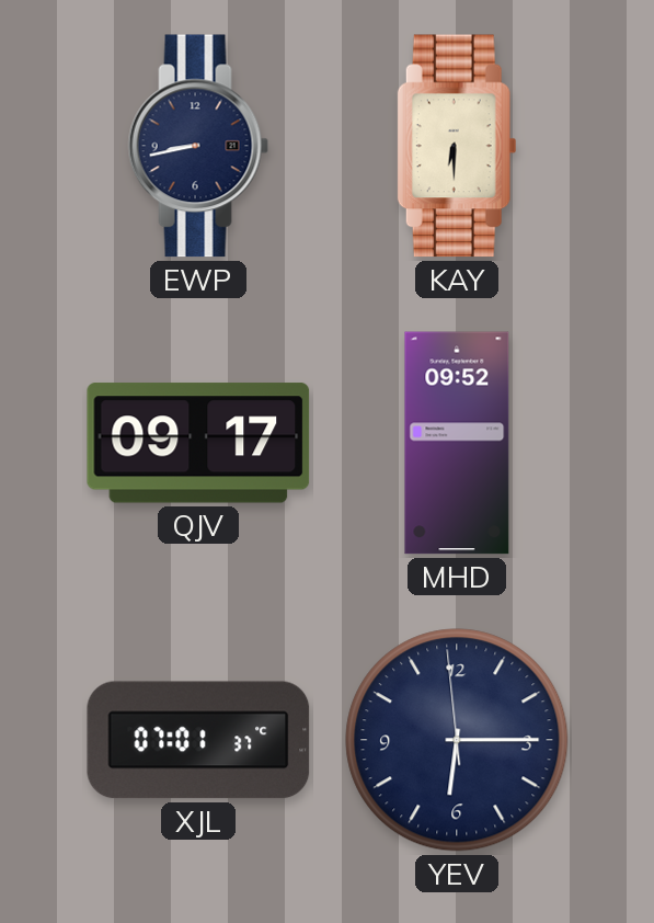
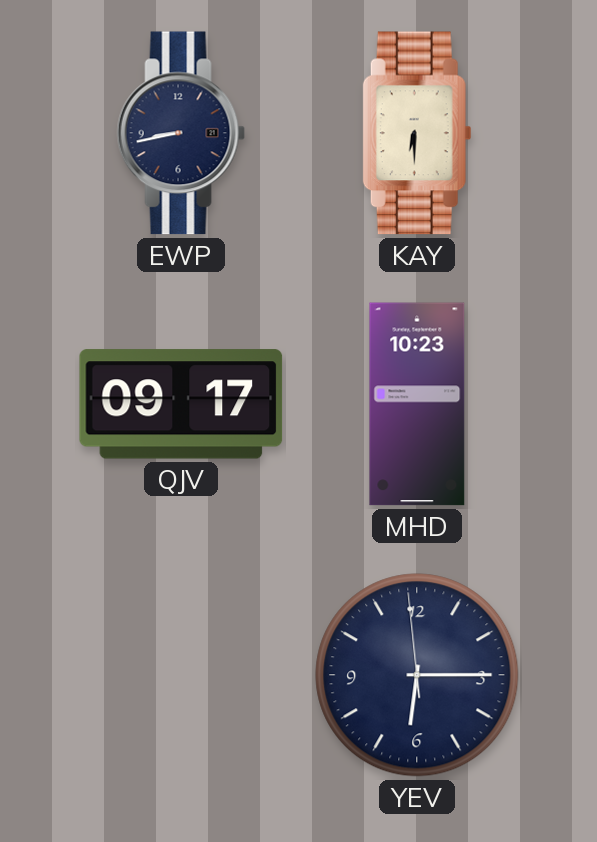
MHD: 09:52 -> 10:23 (417, 404)
XJL: 07:01 -> none (198, 740)
